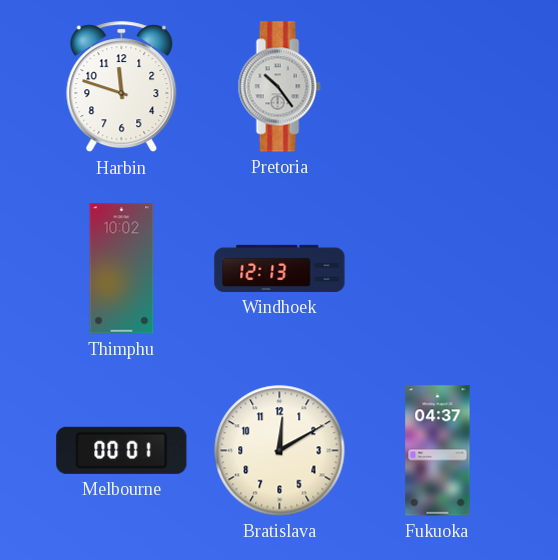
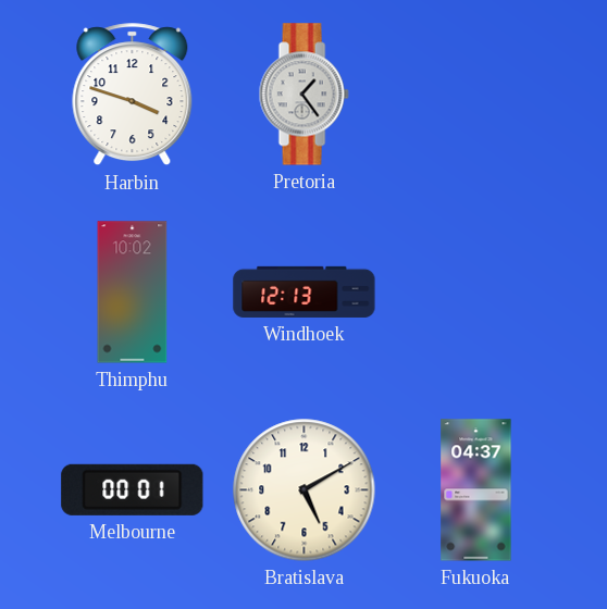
Harbin: 11:48 -> 3:48 (133, 95)
Pretoria: 10:24 -> 1:24 (303, 95)
Bratislava: 12:10 -> 5:10 (305, 490)
